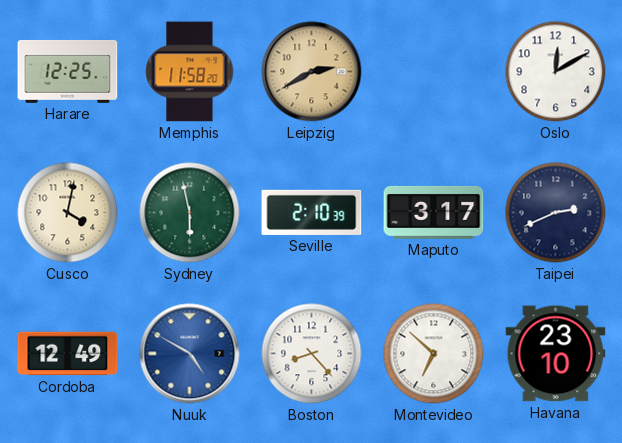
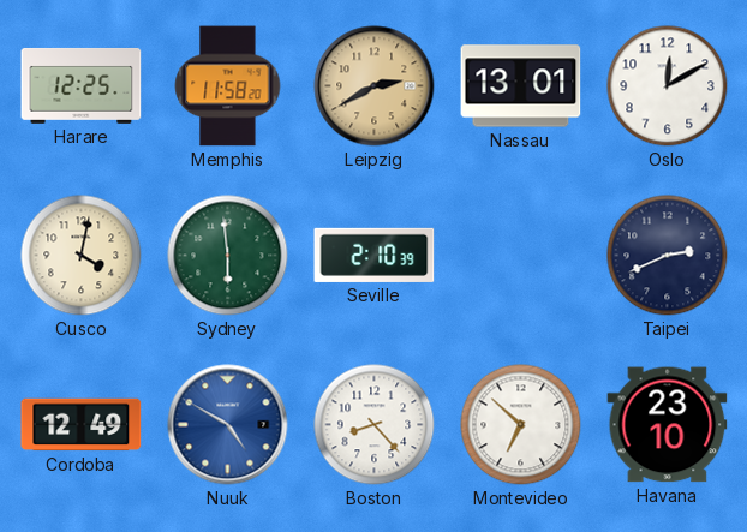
Nassau: none -> 13:01 (521, 86)
Sydney: 5:58 -> 5:59 (228, 256)
Maputo: 3:17 -> none (434, 212)
